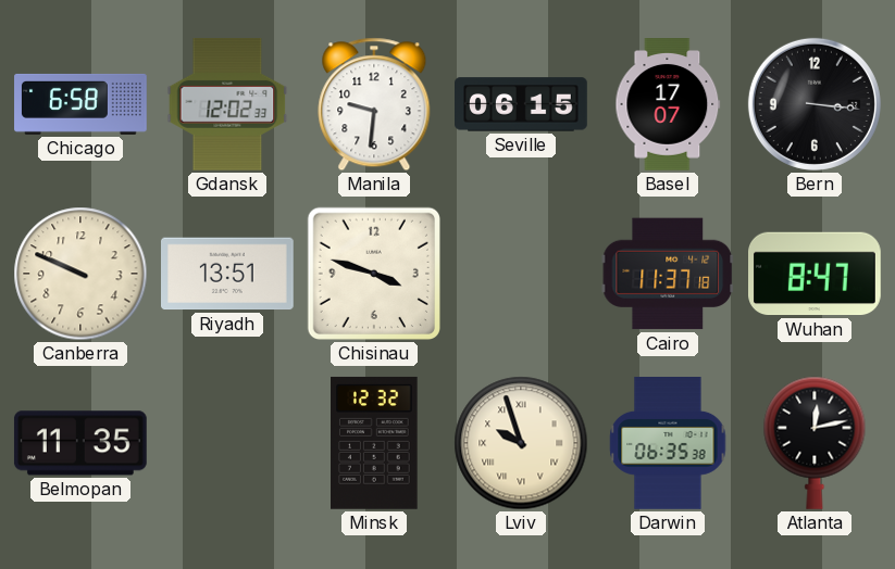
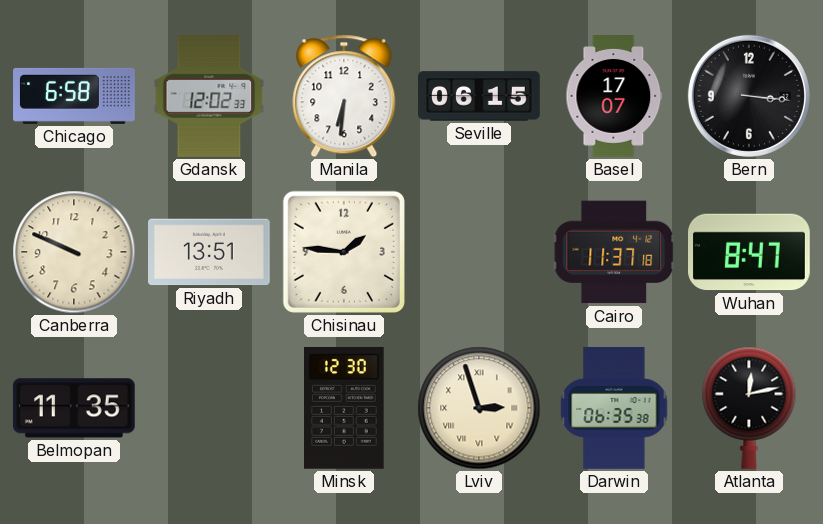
Manila: 9:31 -> 6:31 (344, 96)
Chisinau: 3:48 -> 1:46 (344, 252)
Minsk: 12:32 -> 12:30 (344, 408)
Lviv: 9:57 -> 2:57 (479, 408)
